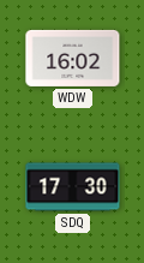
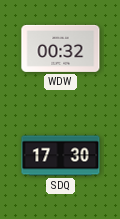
WDW: 16:02 -> 00:32 (61, 48)
